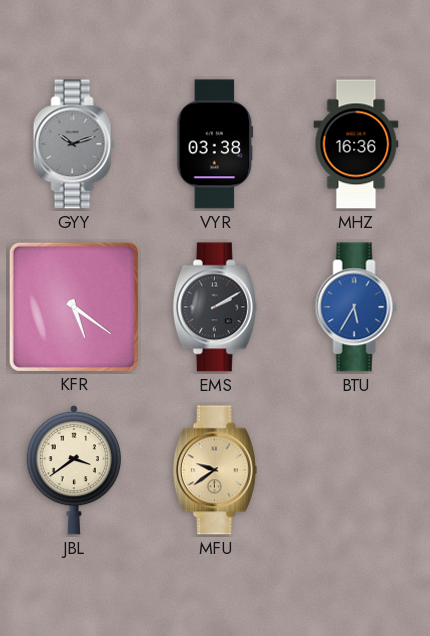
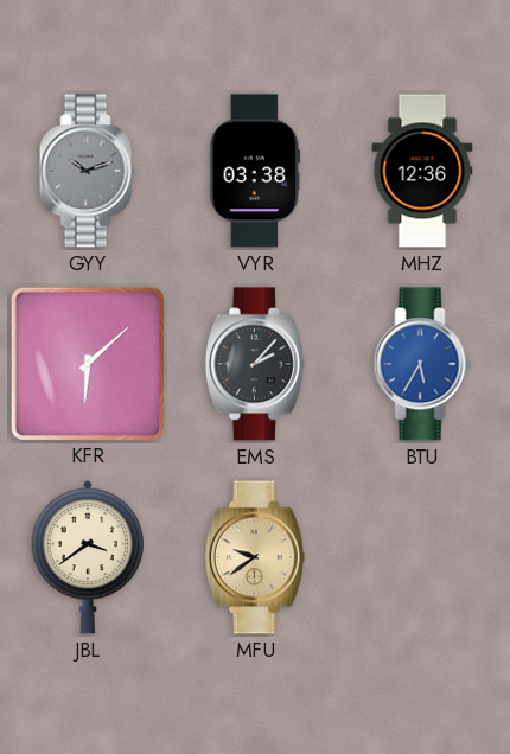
MHZ: 16:36 -> 12:36 (422, 171)
KFR: 5:21 -> 6:08 (87, 363)
EMS: 2:10 -> 2:07 (255, 364)
